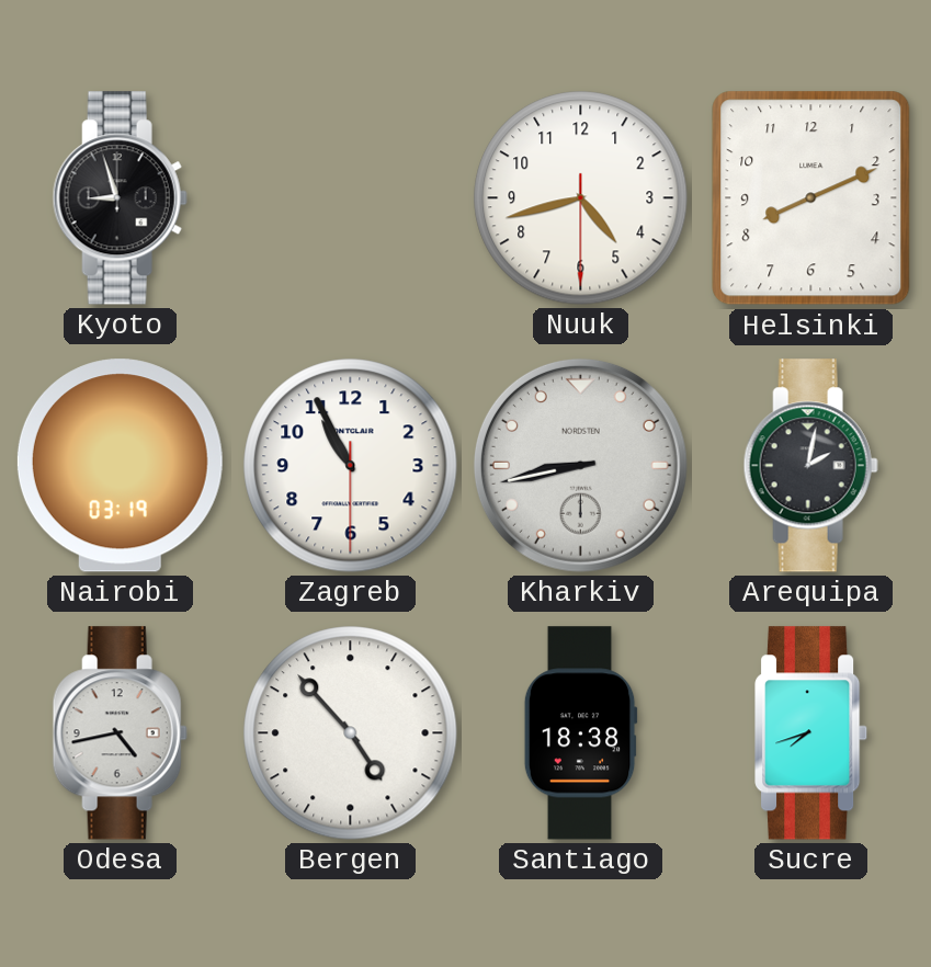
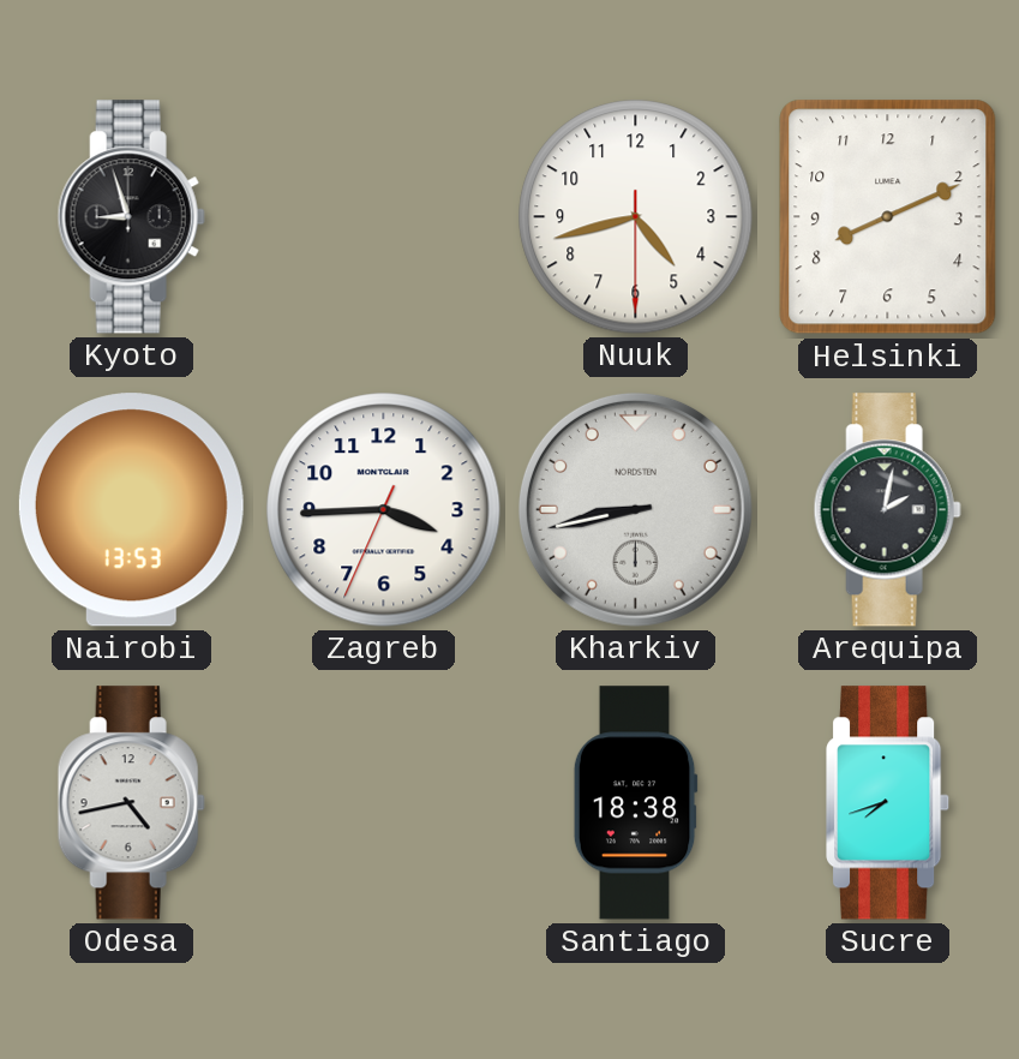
Nairobi: 03:19 -> 13:53 (131, 510)
Zagreb: 10:55 -> 3:44 (384, 510)
Bergen: 4:53 -> none (351, 733)
